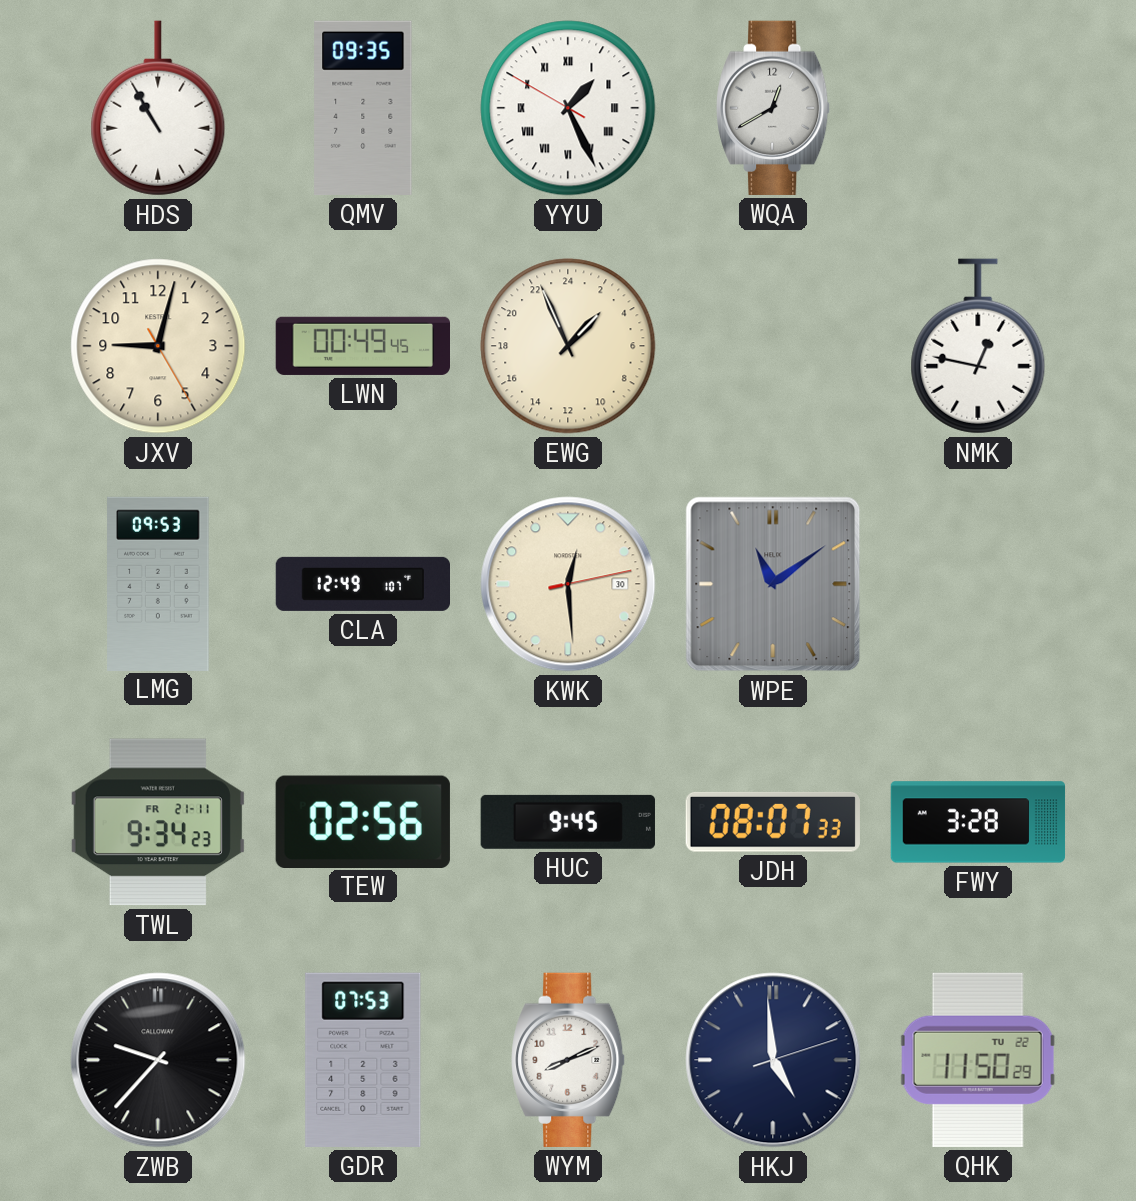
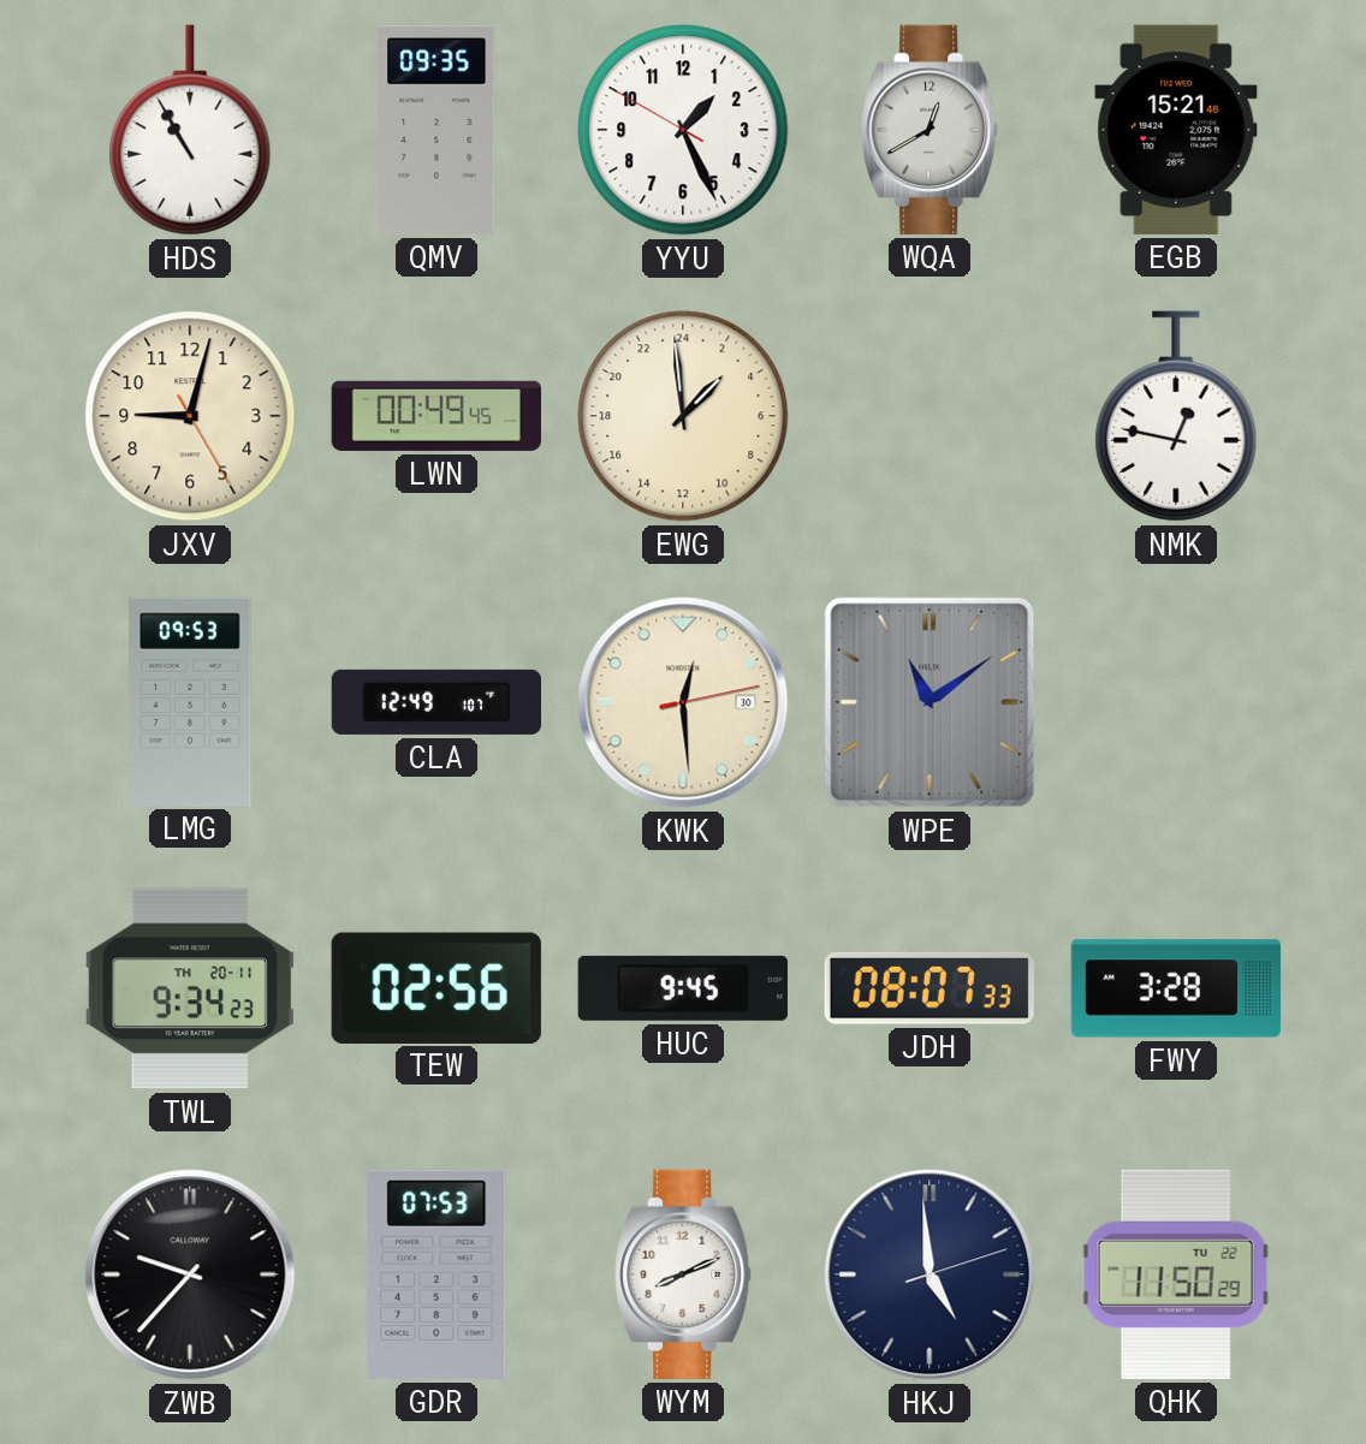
YYU numerals: Roman -> Arabic (683, 130)
EGB: none -> 15:21 (1176, 130)
EWG: 2:56 -> 2:59 (683, 416)
TWL date: FR 21-11 -> TH 20-11 (190, 988)
